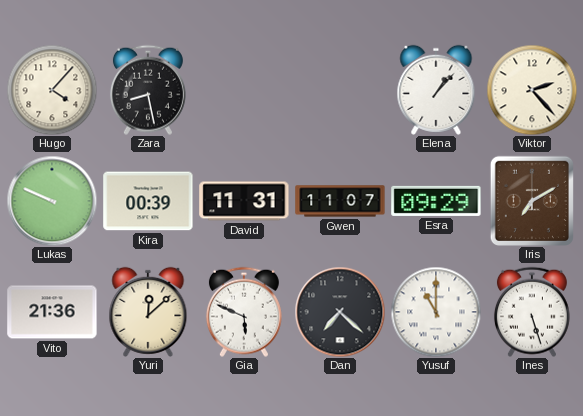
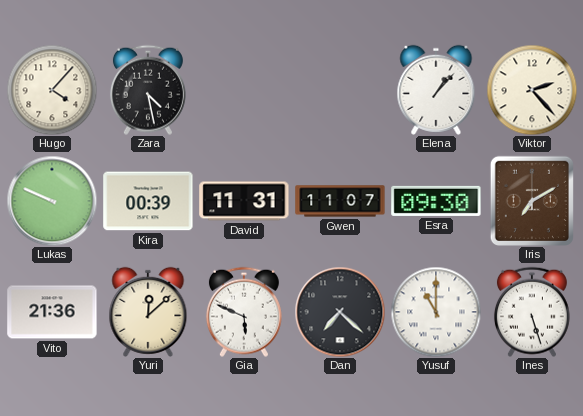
Zara: 8:28 -> 4:28 (148, 90)
Esra: 09:29 -> 09:30 (436, 201)
